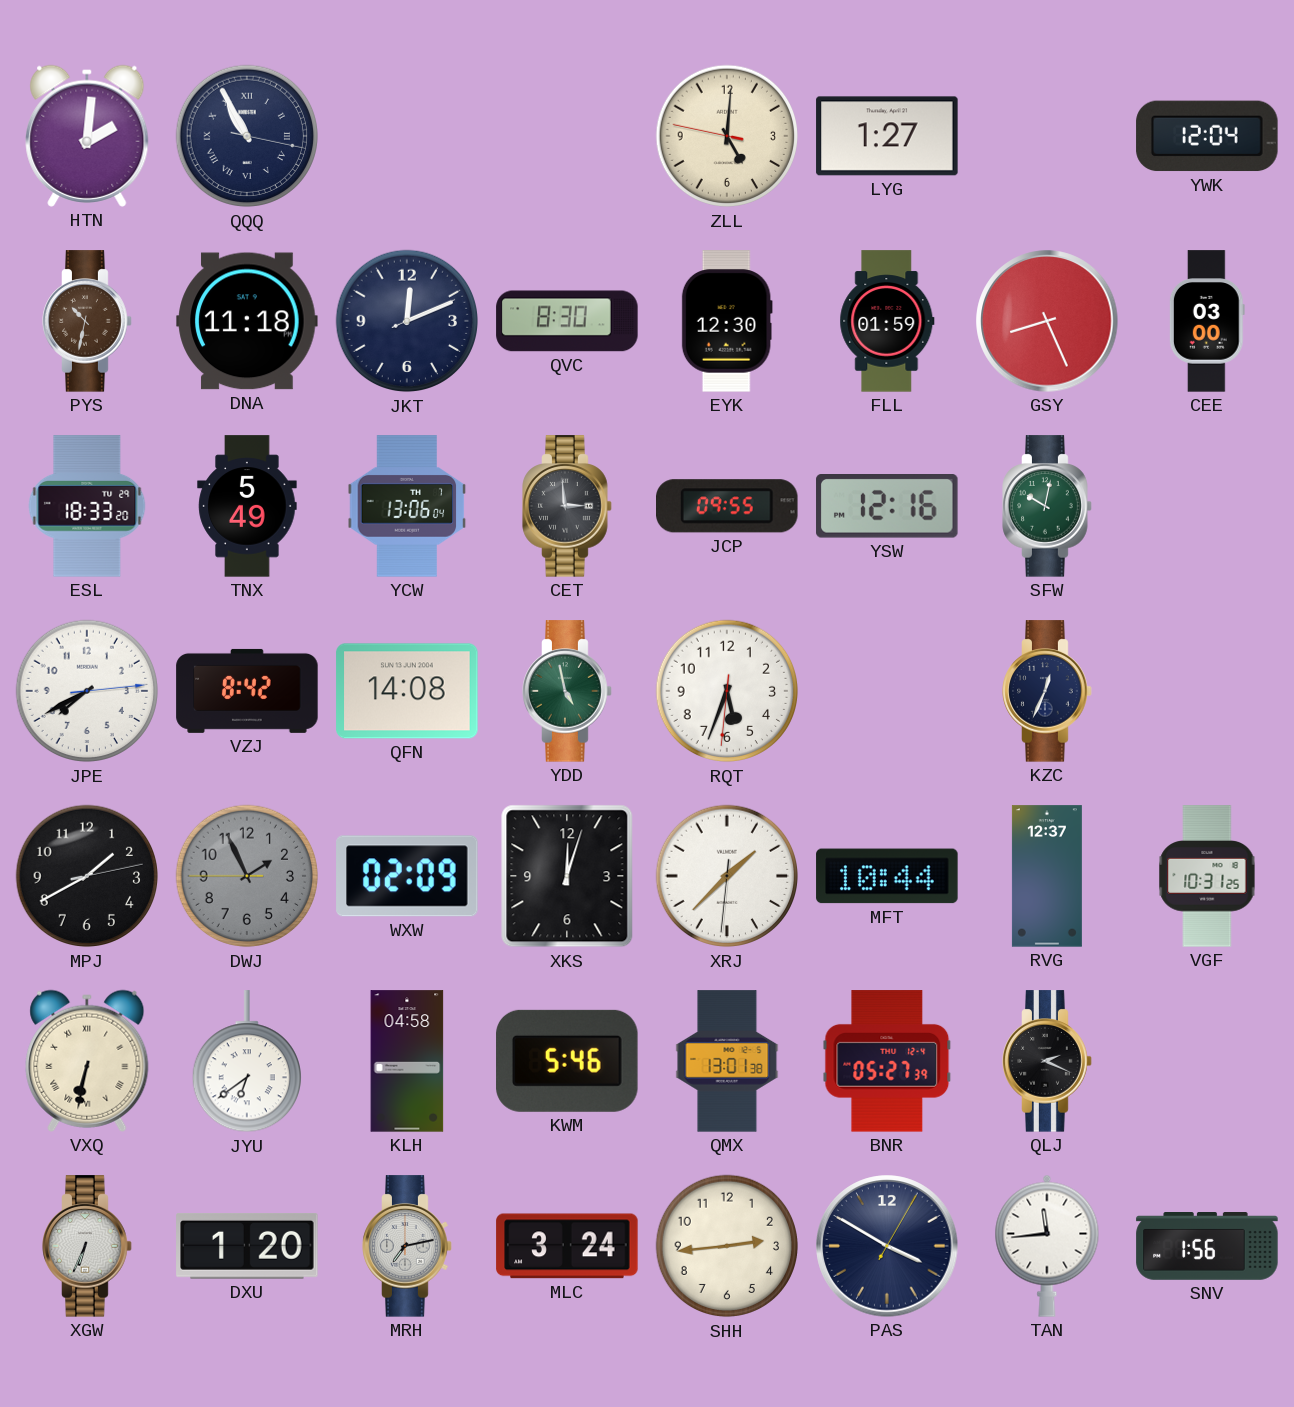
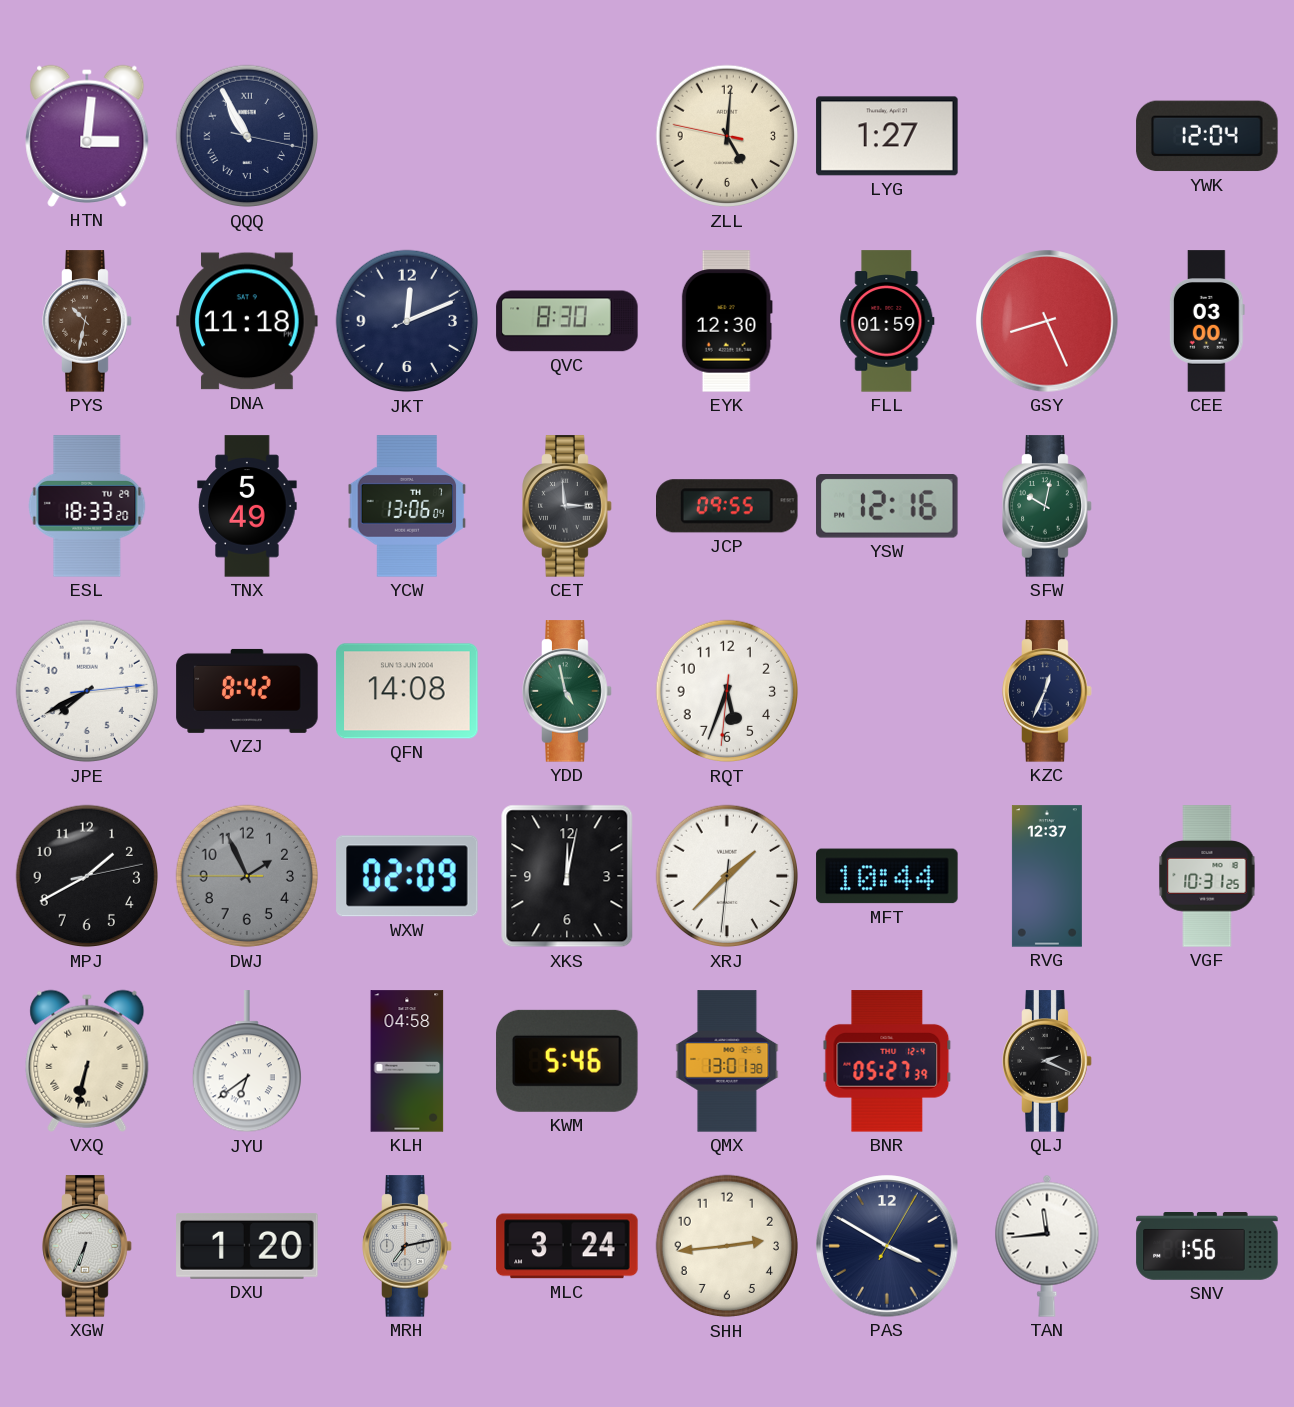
HTN: 2:01 -> 3:01 (87, 136)
XKS: 12:03 -> 12:02 (567, 876)
